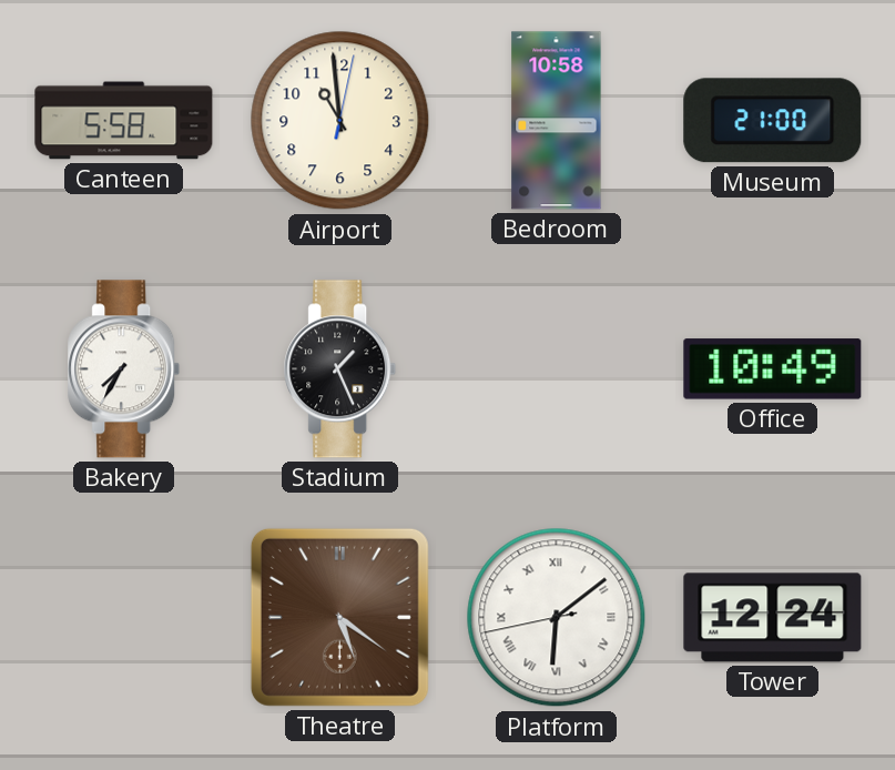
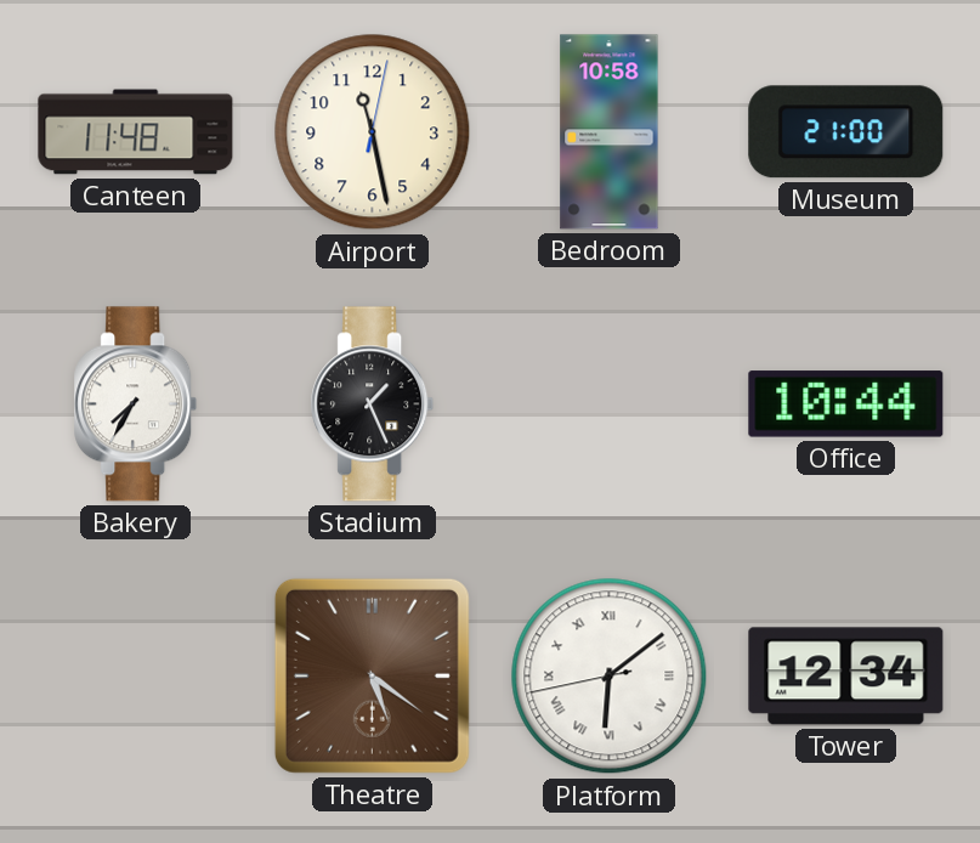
Canteen: 5:58 -> 11:48 (136, 132)
Airport: 10:59 -> 11:28 (373, 132)
Office: 10:49 -> 10:44 (846, 404)
Tower: 12:24 -> 12:34 (846, 677)
